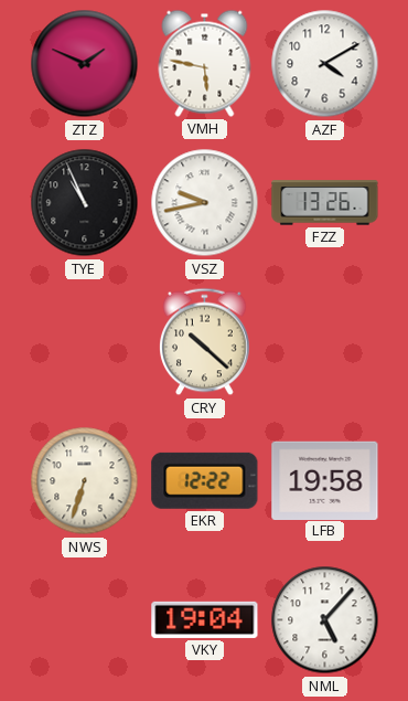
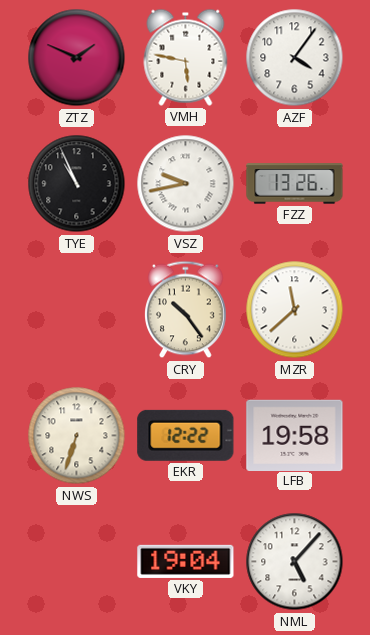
AZF: 4:10 -> 4:06 (295, 58)
CRY: 10:22 -> 10:24 (186, 310)
MZR: none -> 11:38 (295, 310)
